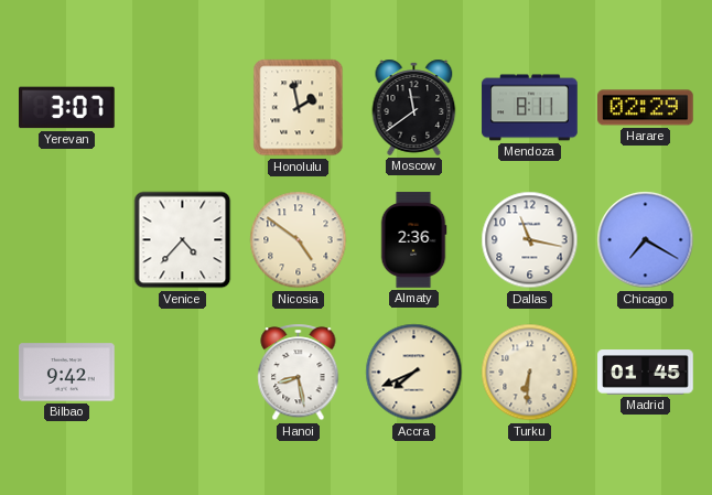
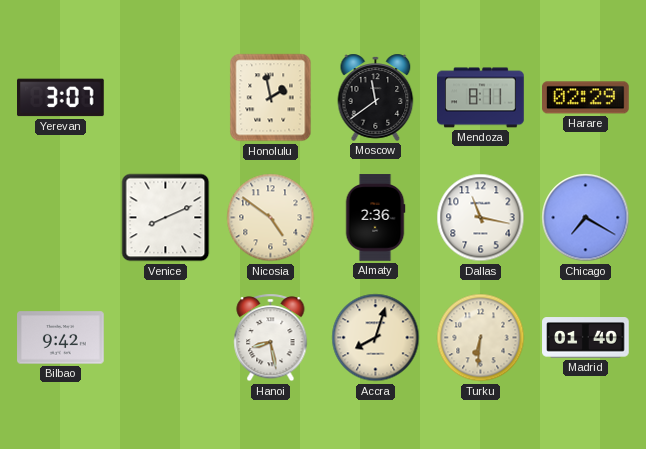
Venice: 4:37 -> 8:11 (166, 218)
Accra: 7:41 -> 8:03 (376, 338)
Madrid: 01:45 -> 01:40 (586, 338)
